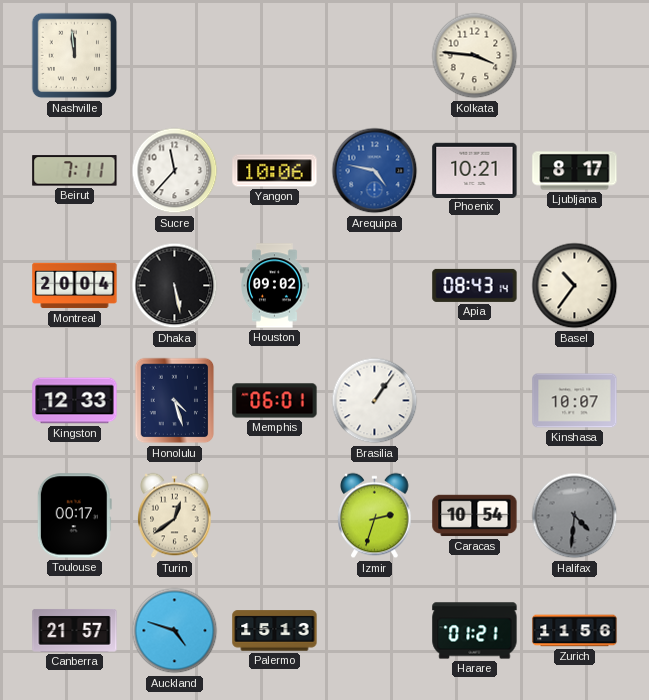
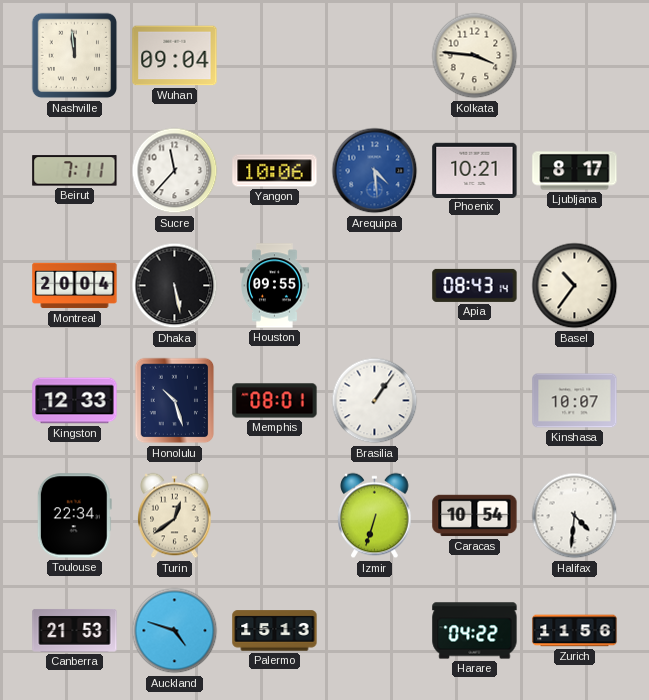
Wuhan: none -> 09:04 (175, 56)
Arequipa: 4:47 -> 4:29 (375, 171)
Houston: 09:02 -> 09:55 (275, 286)
Honolulu: 4:27 -> 10:27 (175, 401)
Memphis: 06:01 -> 08:01 (275, 401)
Toulouse: 00:17 -> 22:34 (74, 516)
Izmir: 2:33 -> 6:33 (375, 516)
Halifax dial: grey -> white (575, 516)
Canberra: 21:57 -> 21:53 (75, 630)
Harare: 01:21 -> 04:22 (475, 631)
